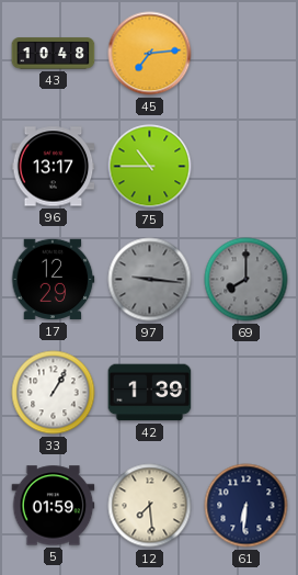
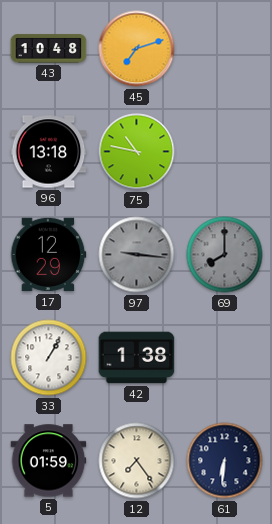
45: 7:14 -> 7:12 (137, 49)
96: 13:17 -> 13:18 (49, 152)
75: 10:45 -> 10:47 (137, 152)
42: 1:39 -> 1:38 (137, 358)
12: 7:29 -> 7:24 (137, 461)
